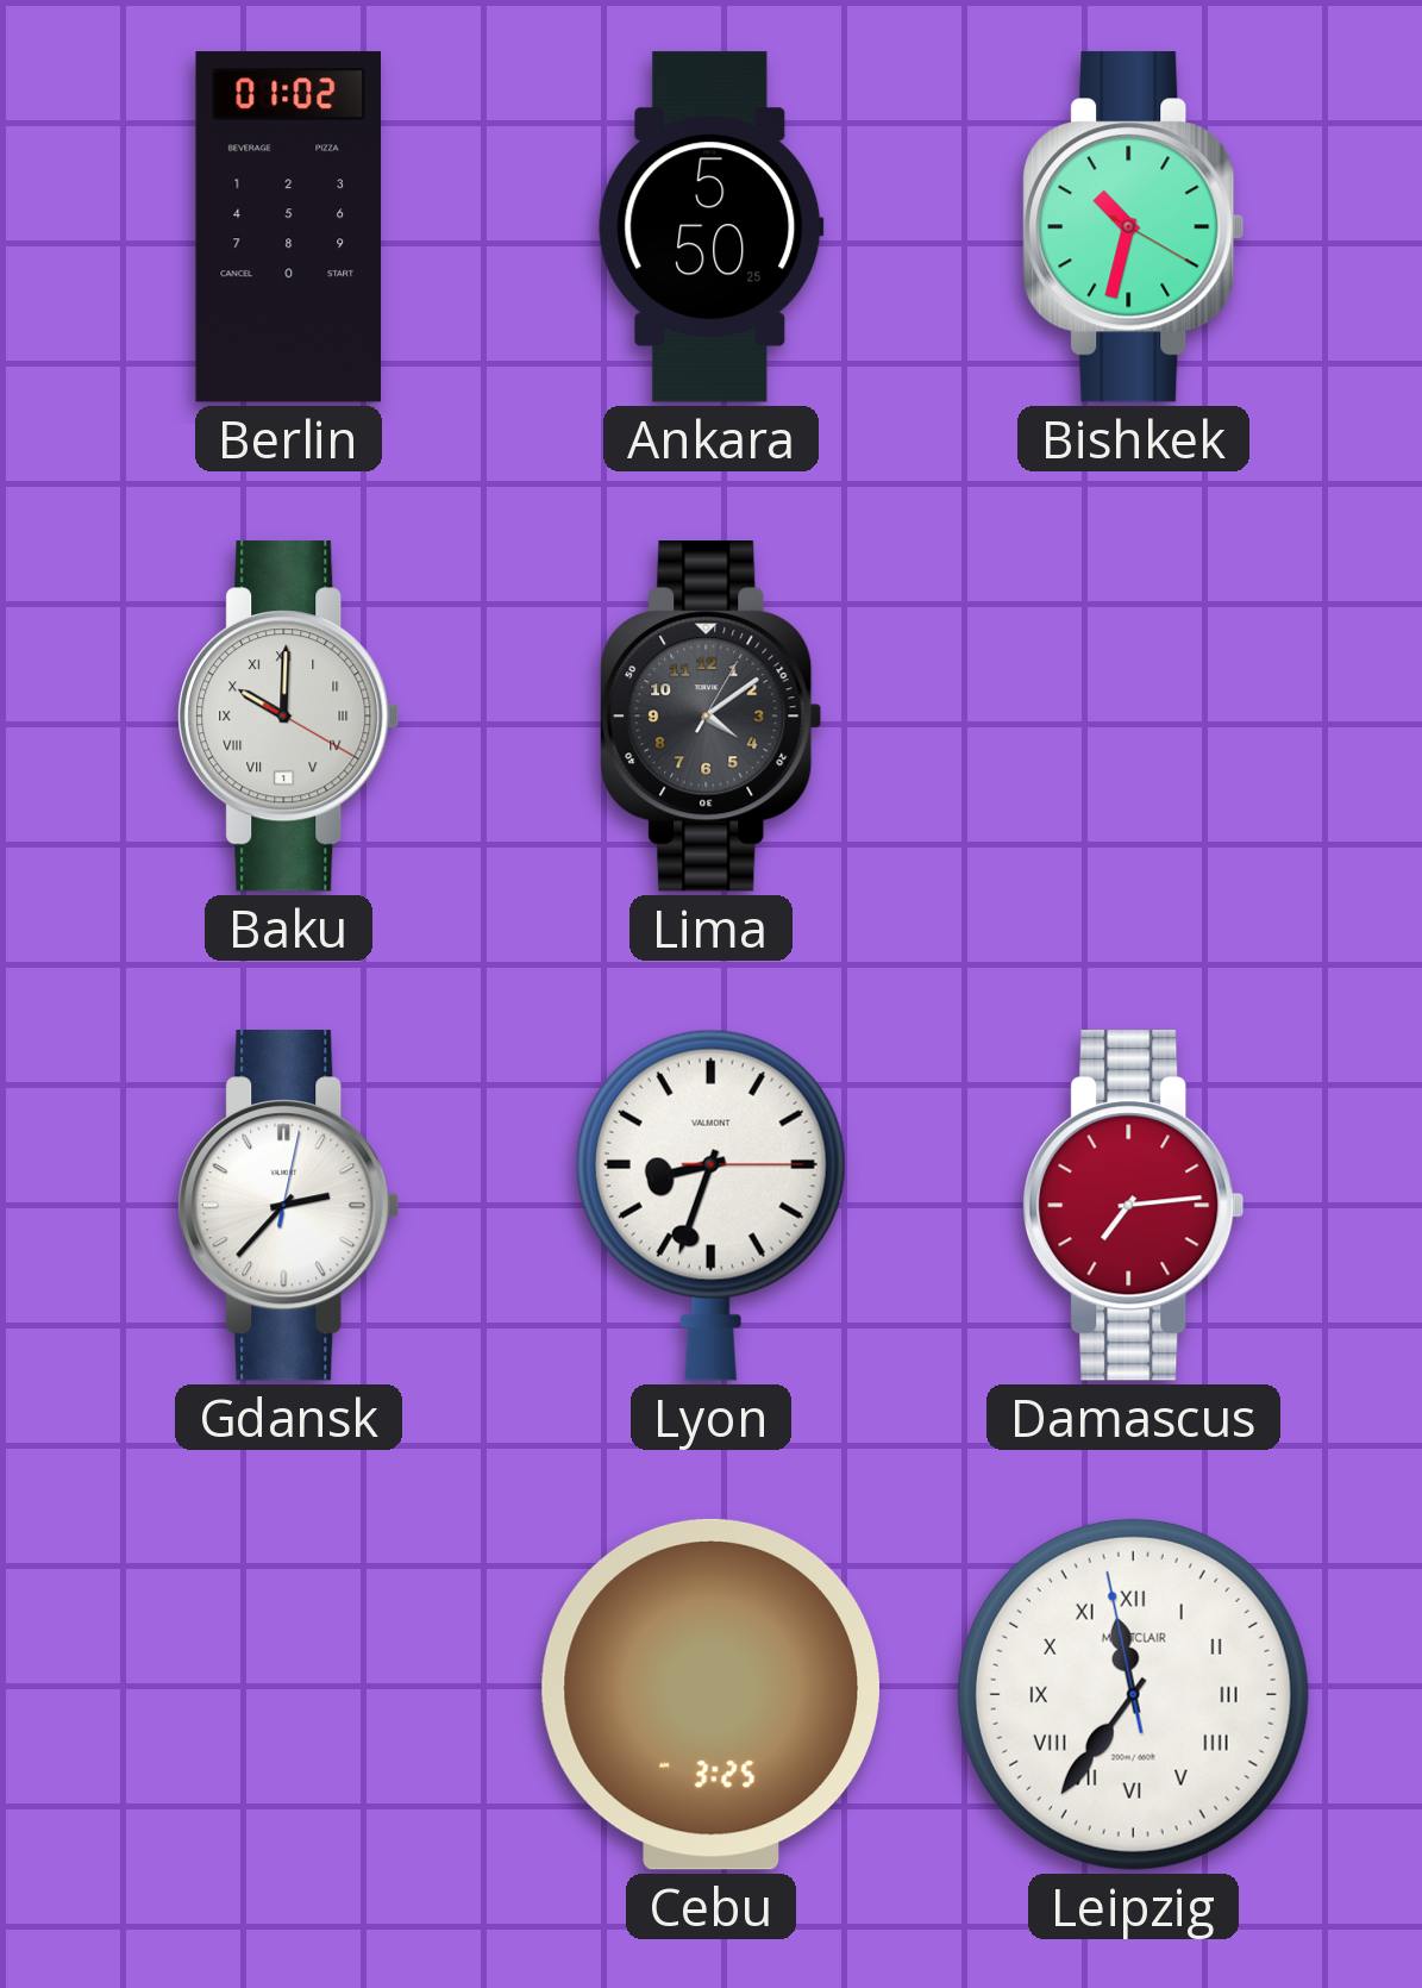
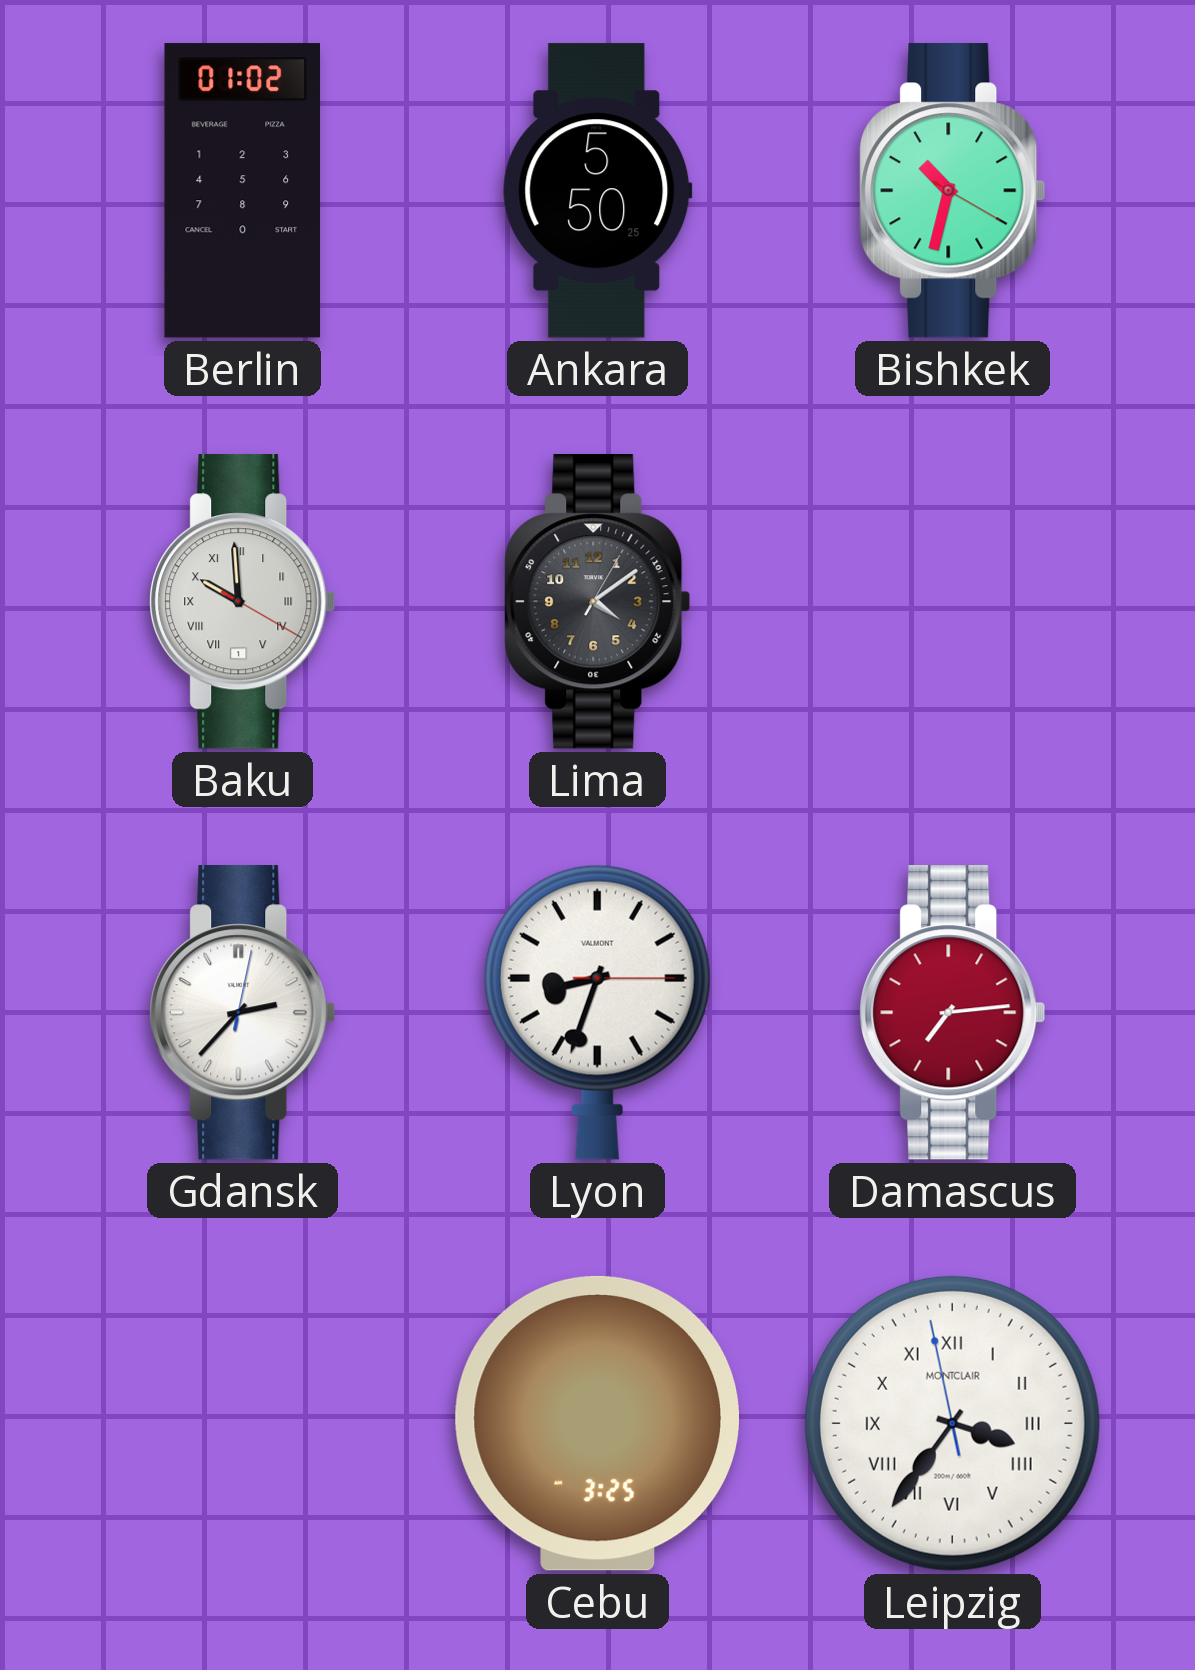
Baku: 10:00 -> 9:59 (243, 602)
Leipzig: 11:35 -> 3:35 (952, 1423)
